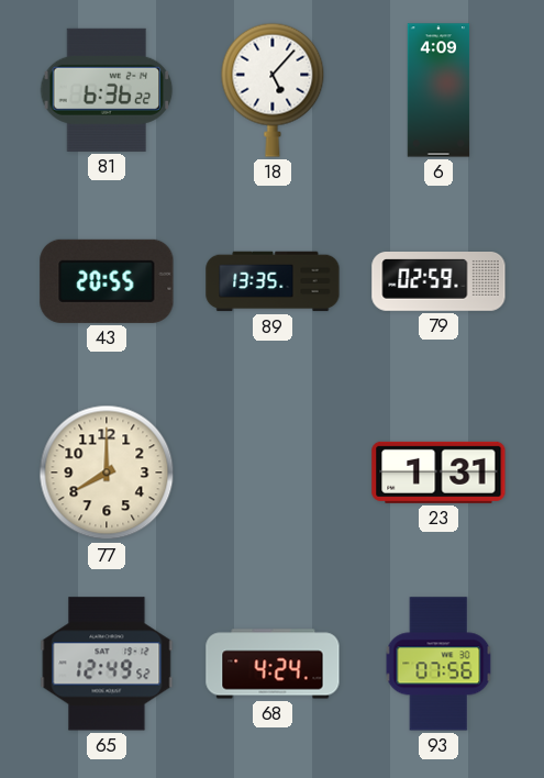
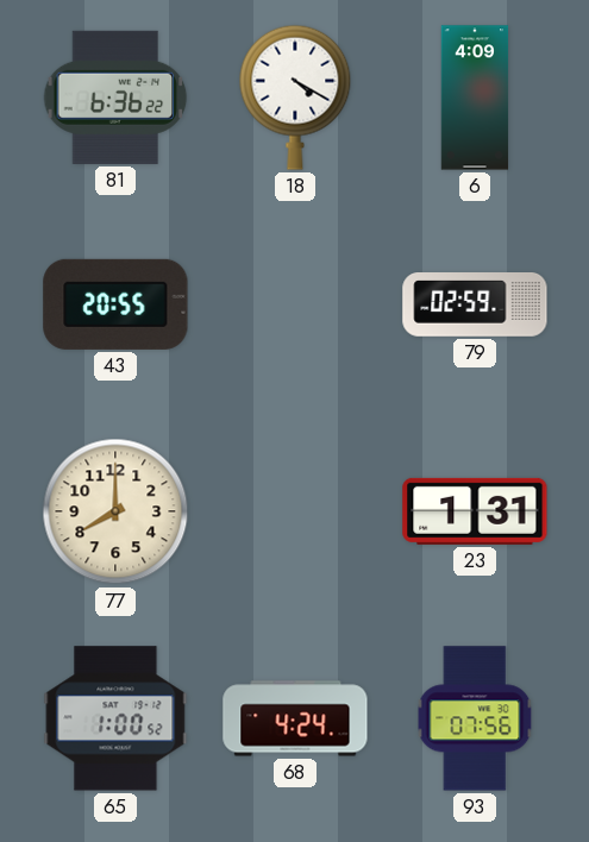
18: 5:07 -> 4:20 (295, 98)
89: 13:35 -> none (273, 281)
65: 12:49 -> 1:00 (115, 718)
